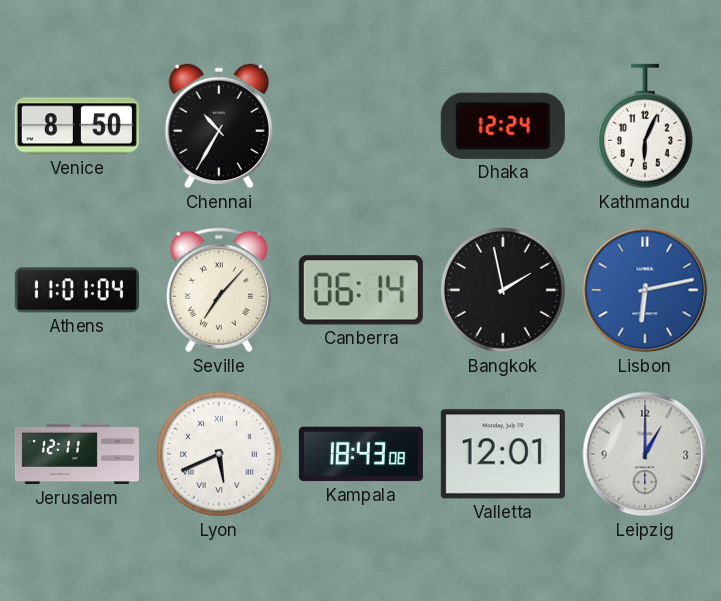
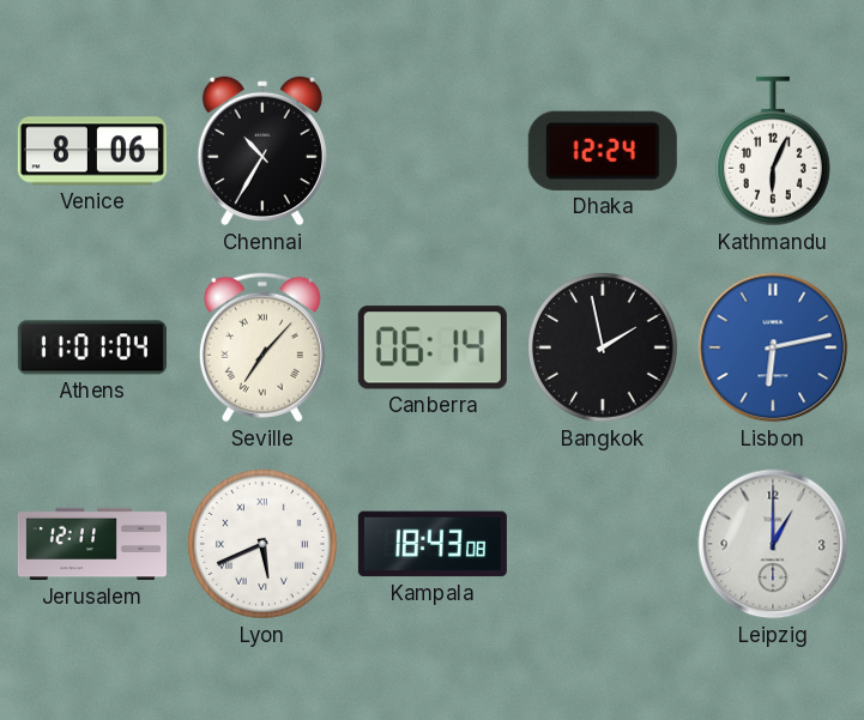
Venice: 8:50 -> 8:06 (92, 151)
Valletta: 12:01 -> none (503, 454)
